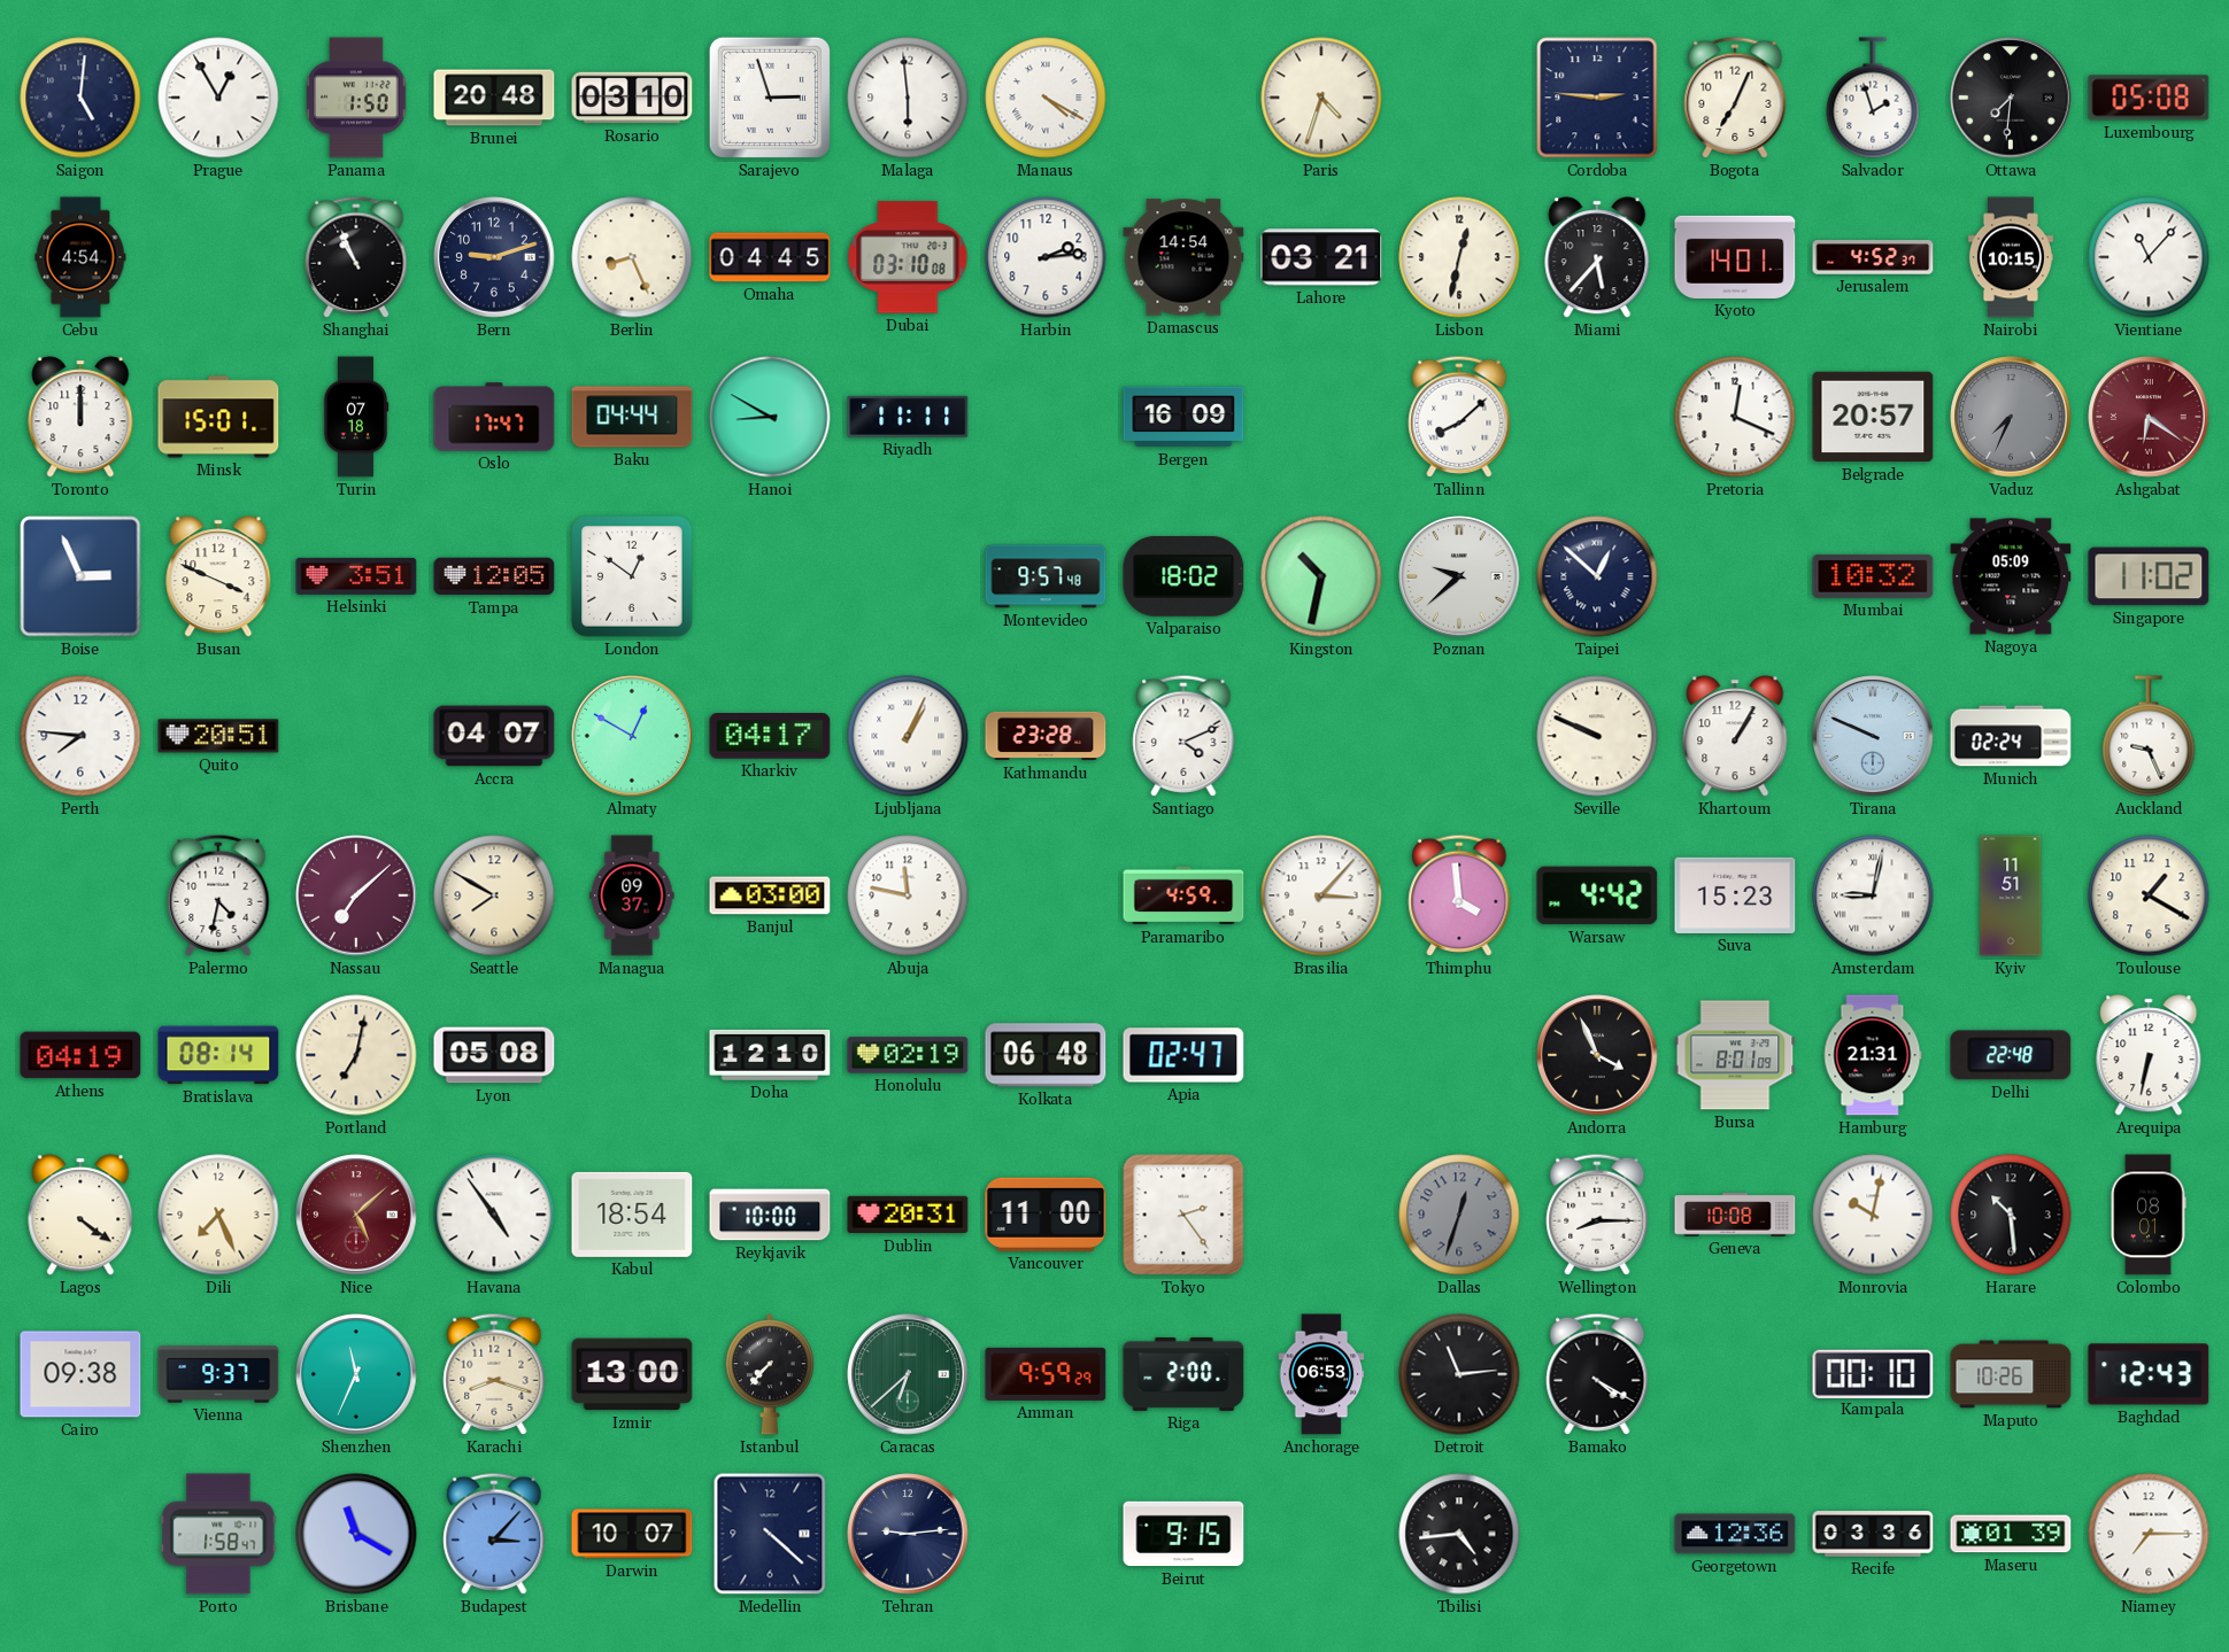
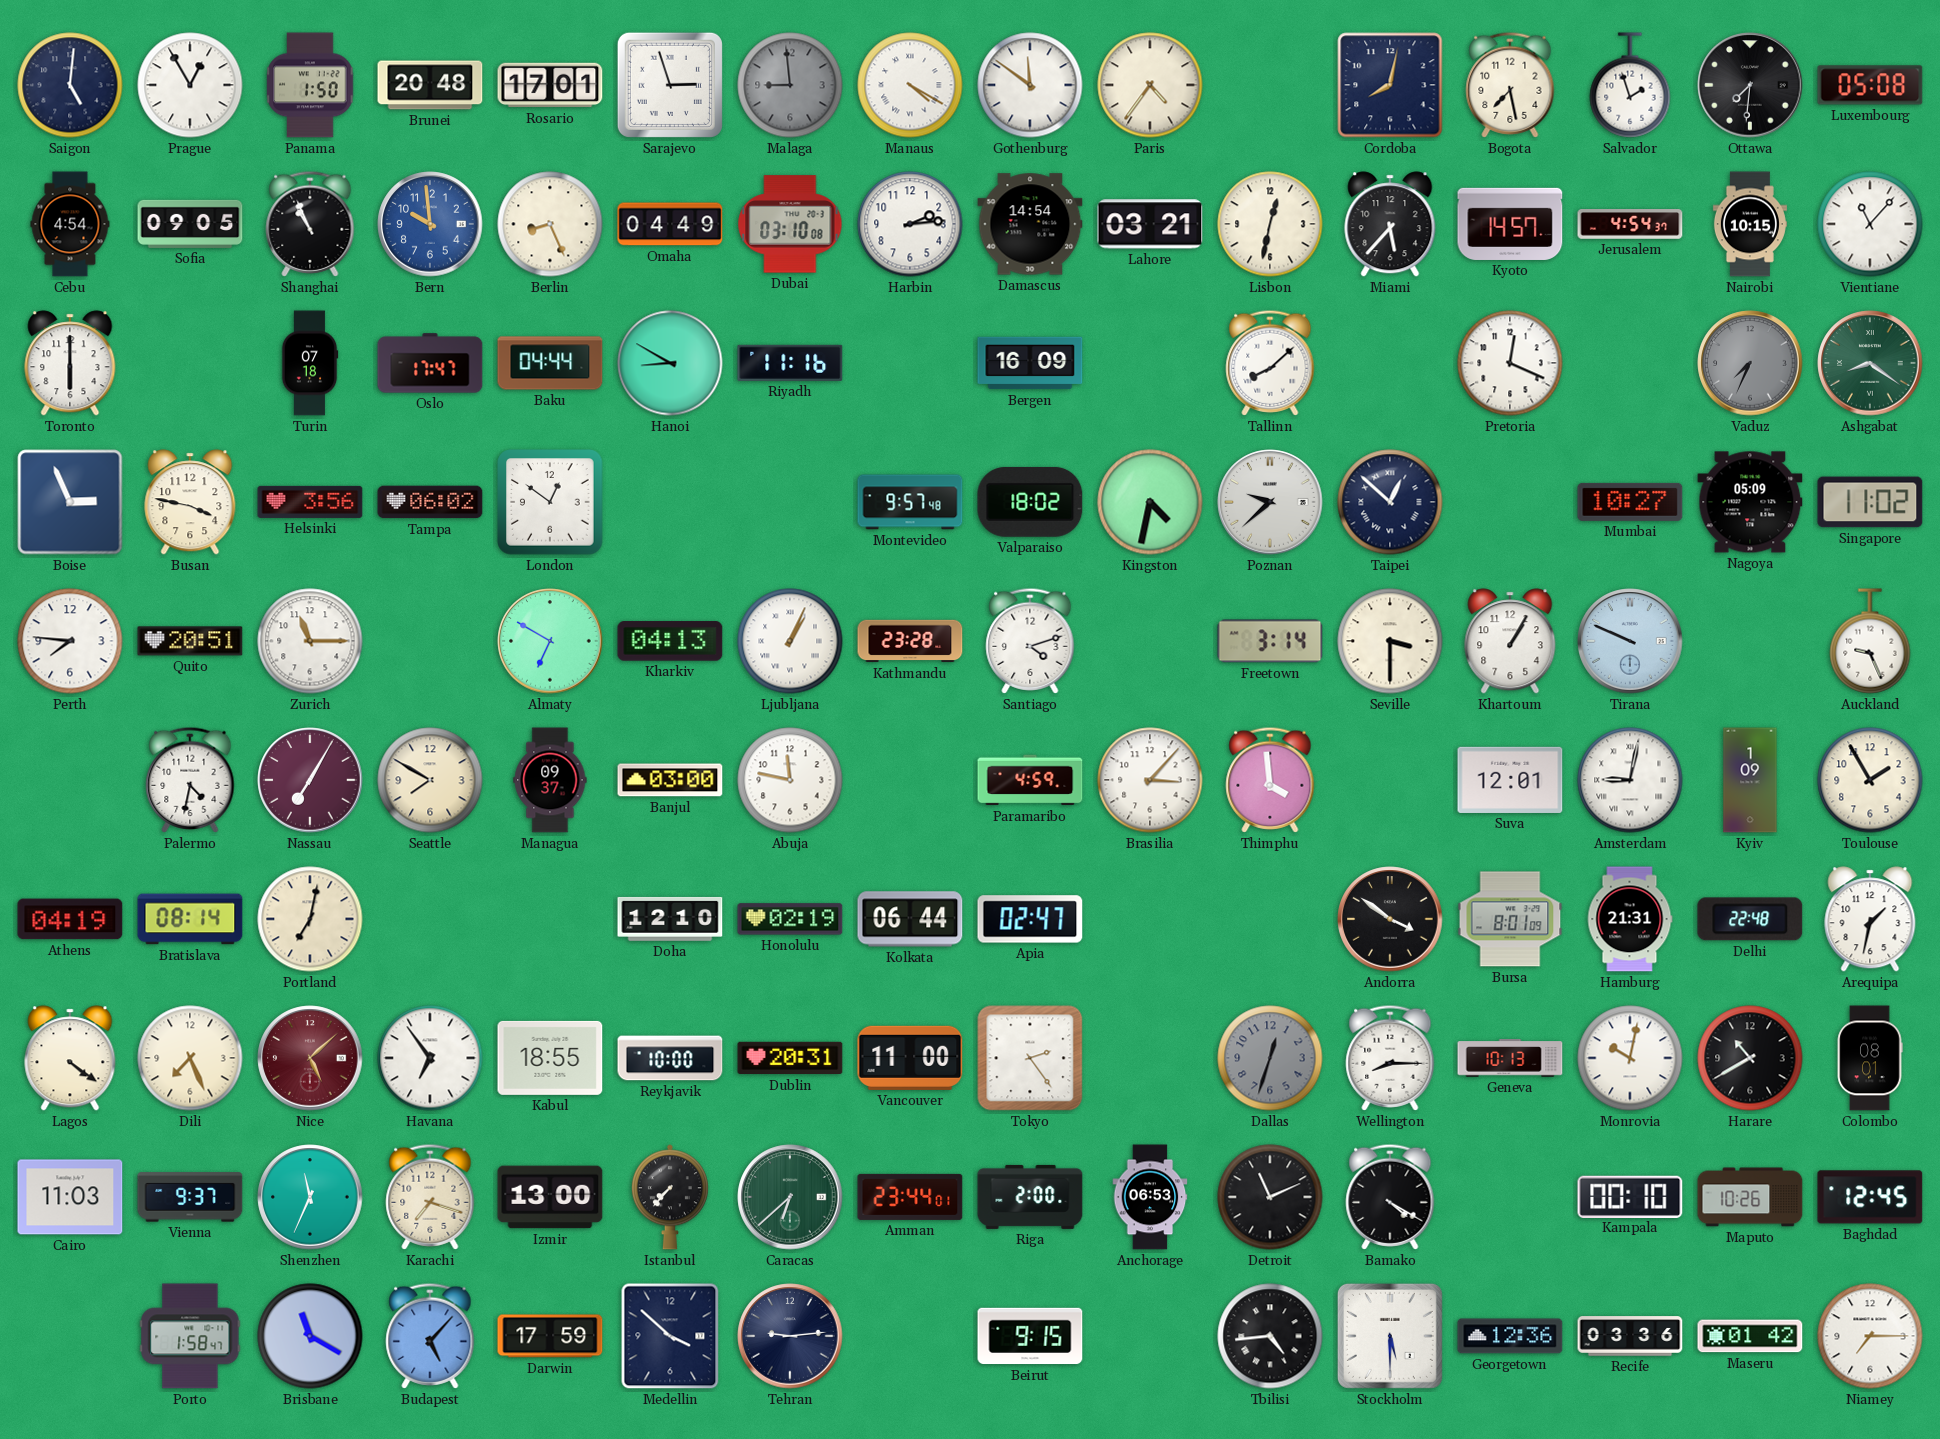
Rosario: 03:10 -> 17:01 (550, 85)
Malaga: 5:59 -> 8:59 (790, 85)
Malaga dial: white -> grey (790, 85)
Gothenburg: none -> 11:51 (1030, 85)
Paris: 4:33 -> 4:36 (1150, 85)
Cordoba: 2:46 -> 8:02 (1390, 85)
Bogota: 7:04 -> 7:28 (1510, 85)
Sofia: none -> 09:05 (190, 224)
Bern: 9:12 -> 9:59 (430, 224)
Bern dial: navy -> blue (430, 224)
Omaha: 04:45 -> 04:49 (670, 224)
Kyoto: 14:01 -> 14:57 (1510, 224)
Jerusalem: 4:52 -> 4:54 (1630, 225)
Toronto: 12:00 -> 6:00 (70, 363)
Minsk: 15:01 -> none (218, 417)
Riyadh: 11:11 -> 11:16 (790, 363)
Belgrade: 20:57 -> none (1873, 417)
Ashgabat: 6:21 -> 8:21 (1870, 363)
Ashgabat dial: burgundy -> green (1870, 363)
Busan: 3:49 -> 3:47 (190, 502)
Helsinki: 3:51 -> 3:56 (310, 502)
Tampa: 12:05 -> 06:02 (430, 502)
Kingston: 10:32 -> 4:32 (1150, 502)
Mumbai: 10:32 -> 10:27 (1630, 502)
Zurich: none -> 11:15 (310, 641)
Accra: 04:07 -> none (494, 736)
Almaty: 12:50 -> 6:50 (550, 641)
Kharkiv: 04:17 -> 04:13 (670, 641)
Santiago: 4:11 -> 4:12 (1030, 641)
Freetown: none -> 3:14 (1270, 641)
Seville: 9:49 -> 3:30 (1390, 641)
Munich: 02:24 -> none (2011, 736)
Nassau: 7:08 -> 7:05 (310, 780)
Warsaw: 4:42 -> none (1597, 895)
Suva: 15:23 -> 12:01 (1510, 780)
Kyiv: 11:51 -> 1:09 (1750, 780)
Toulouse: 1:20 -> 1:55 (1870, 780)
Lyon: 05:08 -> none (494, 1055)
Kolkata: 06:48 -> 06:44 (910, 919)
Andorra: 3:56 -> 3:51 (1390, 919)
Arequipa: 6:32 -> 1:32 (1870, 919)
Havana: 4:54 -> 6:54 (430, 1058)
Kabul: 18:54 -> 18:55 (550, 1058)
Geneva: 10:08 -> 10:13 (1510, 1058)
Harare: 10:29 -> 10:40 (1750, 1058)
Cairo: 09:38 -> 11:03 (70, 1197)
Karachi: 8:18 -> 7:18 (430, 1197)
Amman: 9:59 -> 23:44 (910, 1197)
Detroit: 11:14 -> 11:11 (1270, 1197)
Baghdad: 12:43 -> 12:45 (1870, 1197)
Budapest: 3:07 -> 5:07 (430, 1336)
Darwin: 10:07 -> 17:59 (550, 1336)
Medellin: 4:22 -> 3:52 (670, 1336)
Stockholm: none -> 5:30 (1390, 1336)
Maseru: 01:39 -> 01:42 (1750, 1336)
